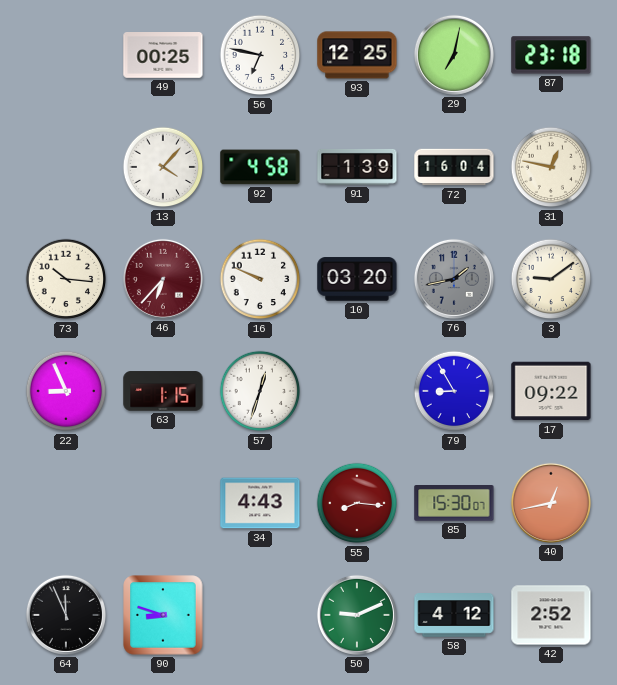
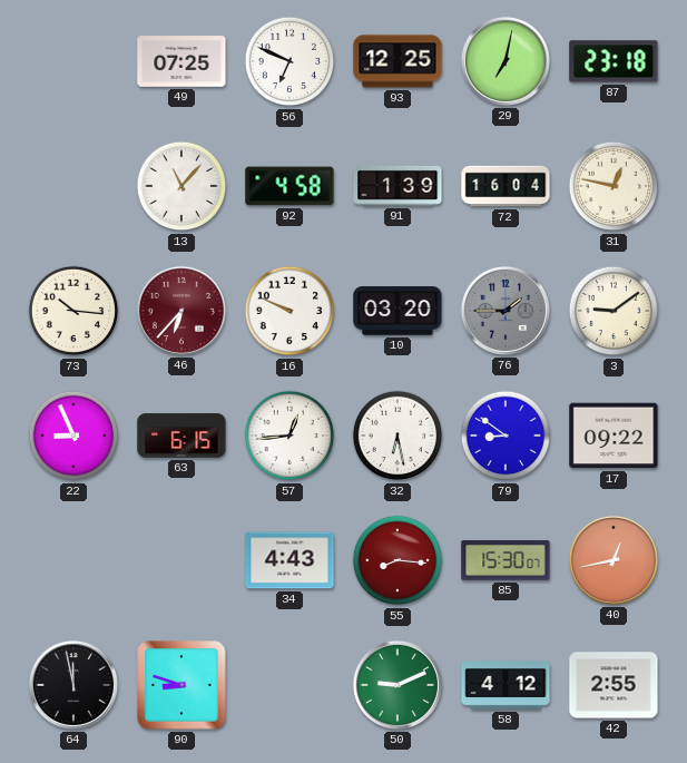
49: 00:25 -> 07:25 (181, 62)
56: 6:47 -> 6:49 (289, 61)
13: 4:07 -> 11:07 (181, 186)
76: 1:43 -> 1:45 (506, 311)
63: 1:15 -> 6:15 (181, 436)
57: 12:33 -> 12:44 (289, 436)
32: none -> 6:28 (398, 436)
79: 8:55 -> 8:51 (506, 436)
64: 11:56 -> 11:58 (73, 685)
42: 2:52 -> 2:55 (614, 685)
